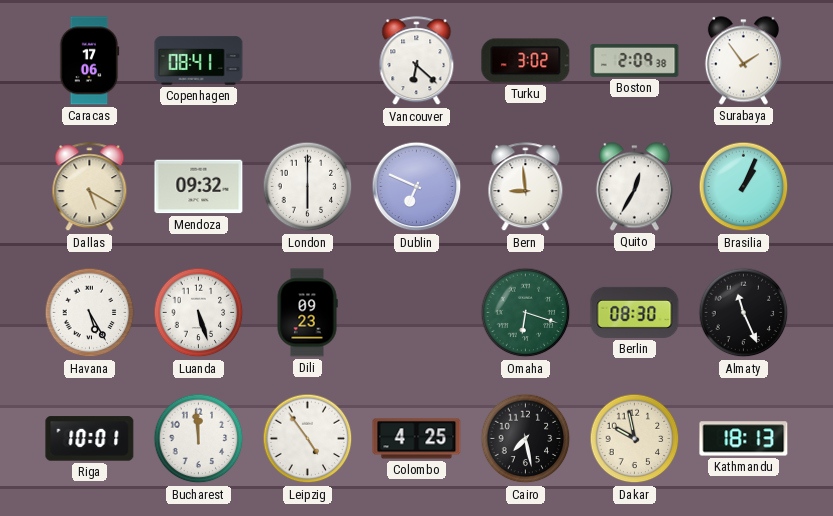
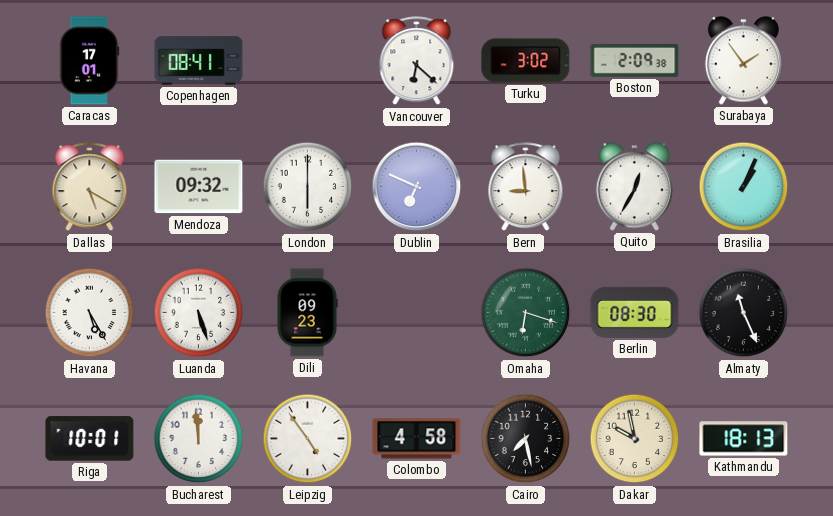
Caracas: 17:06 -> 17:01 (89, 61)
Colombo: 4:25 -> 4:58 (417, 439)
